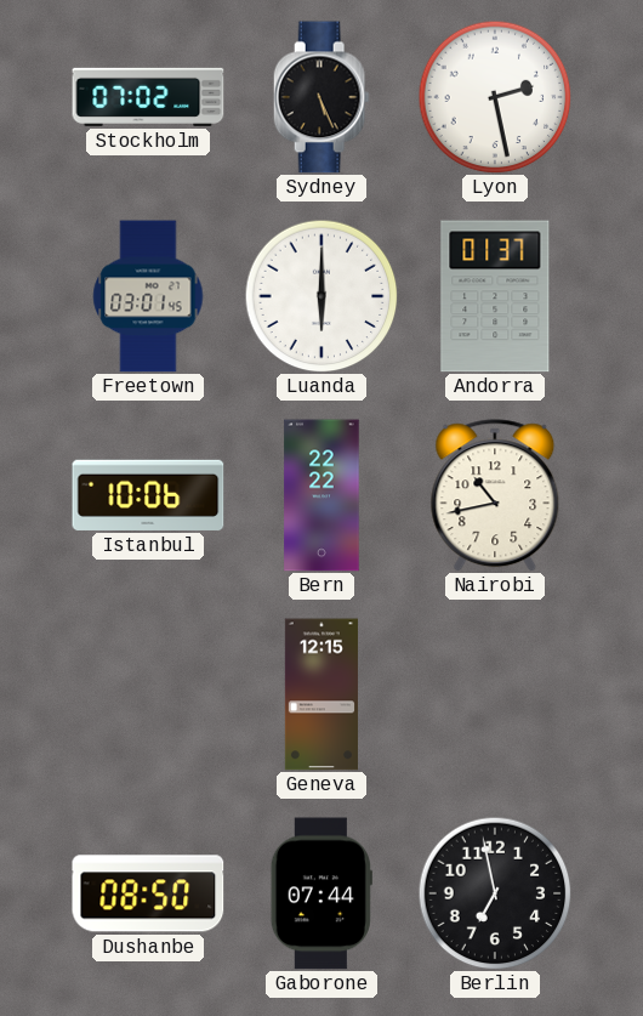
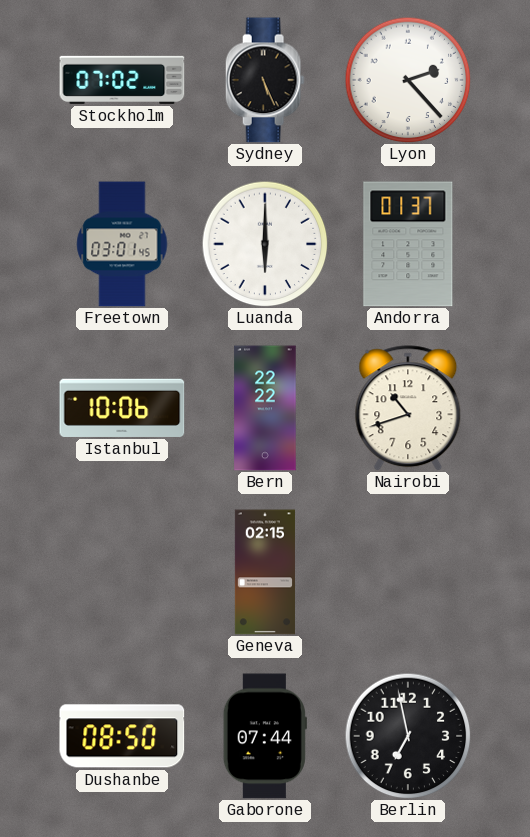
Lyon: 2:28 -> 2:23 (408, 80)
Nairobi: 10:43 -> 10:42 (408, 408)
Geneva: 12:15 -> 02:15 (265, 572)
